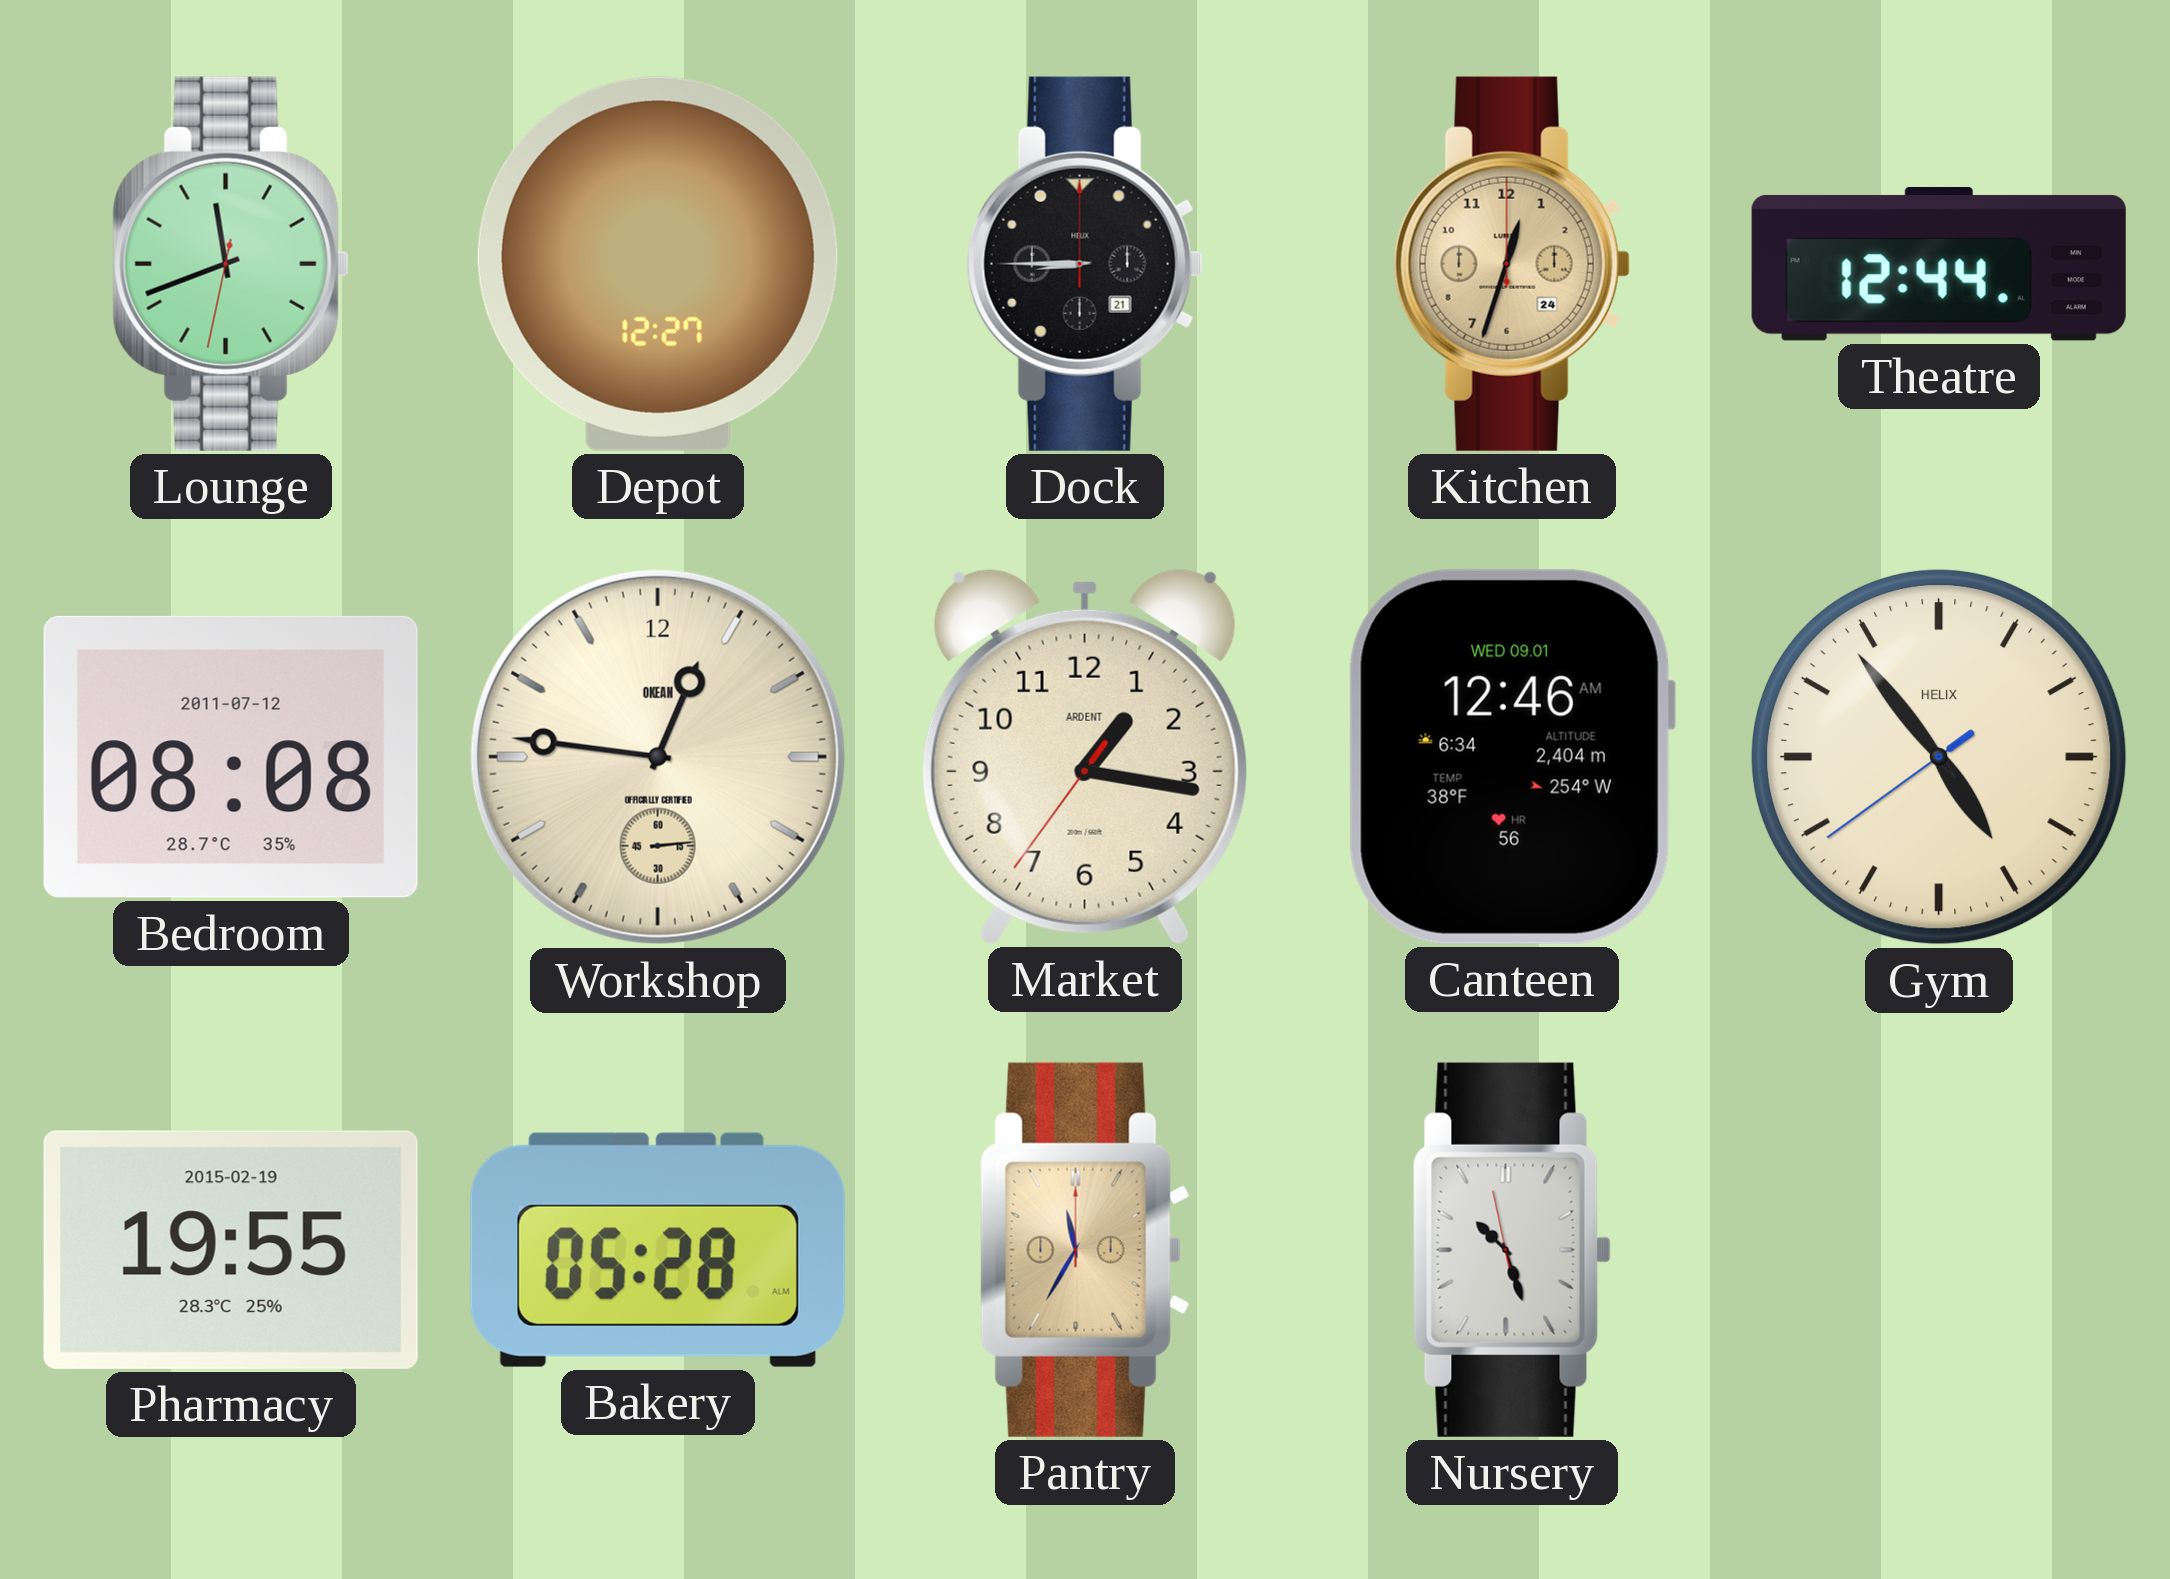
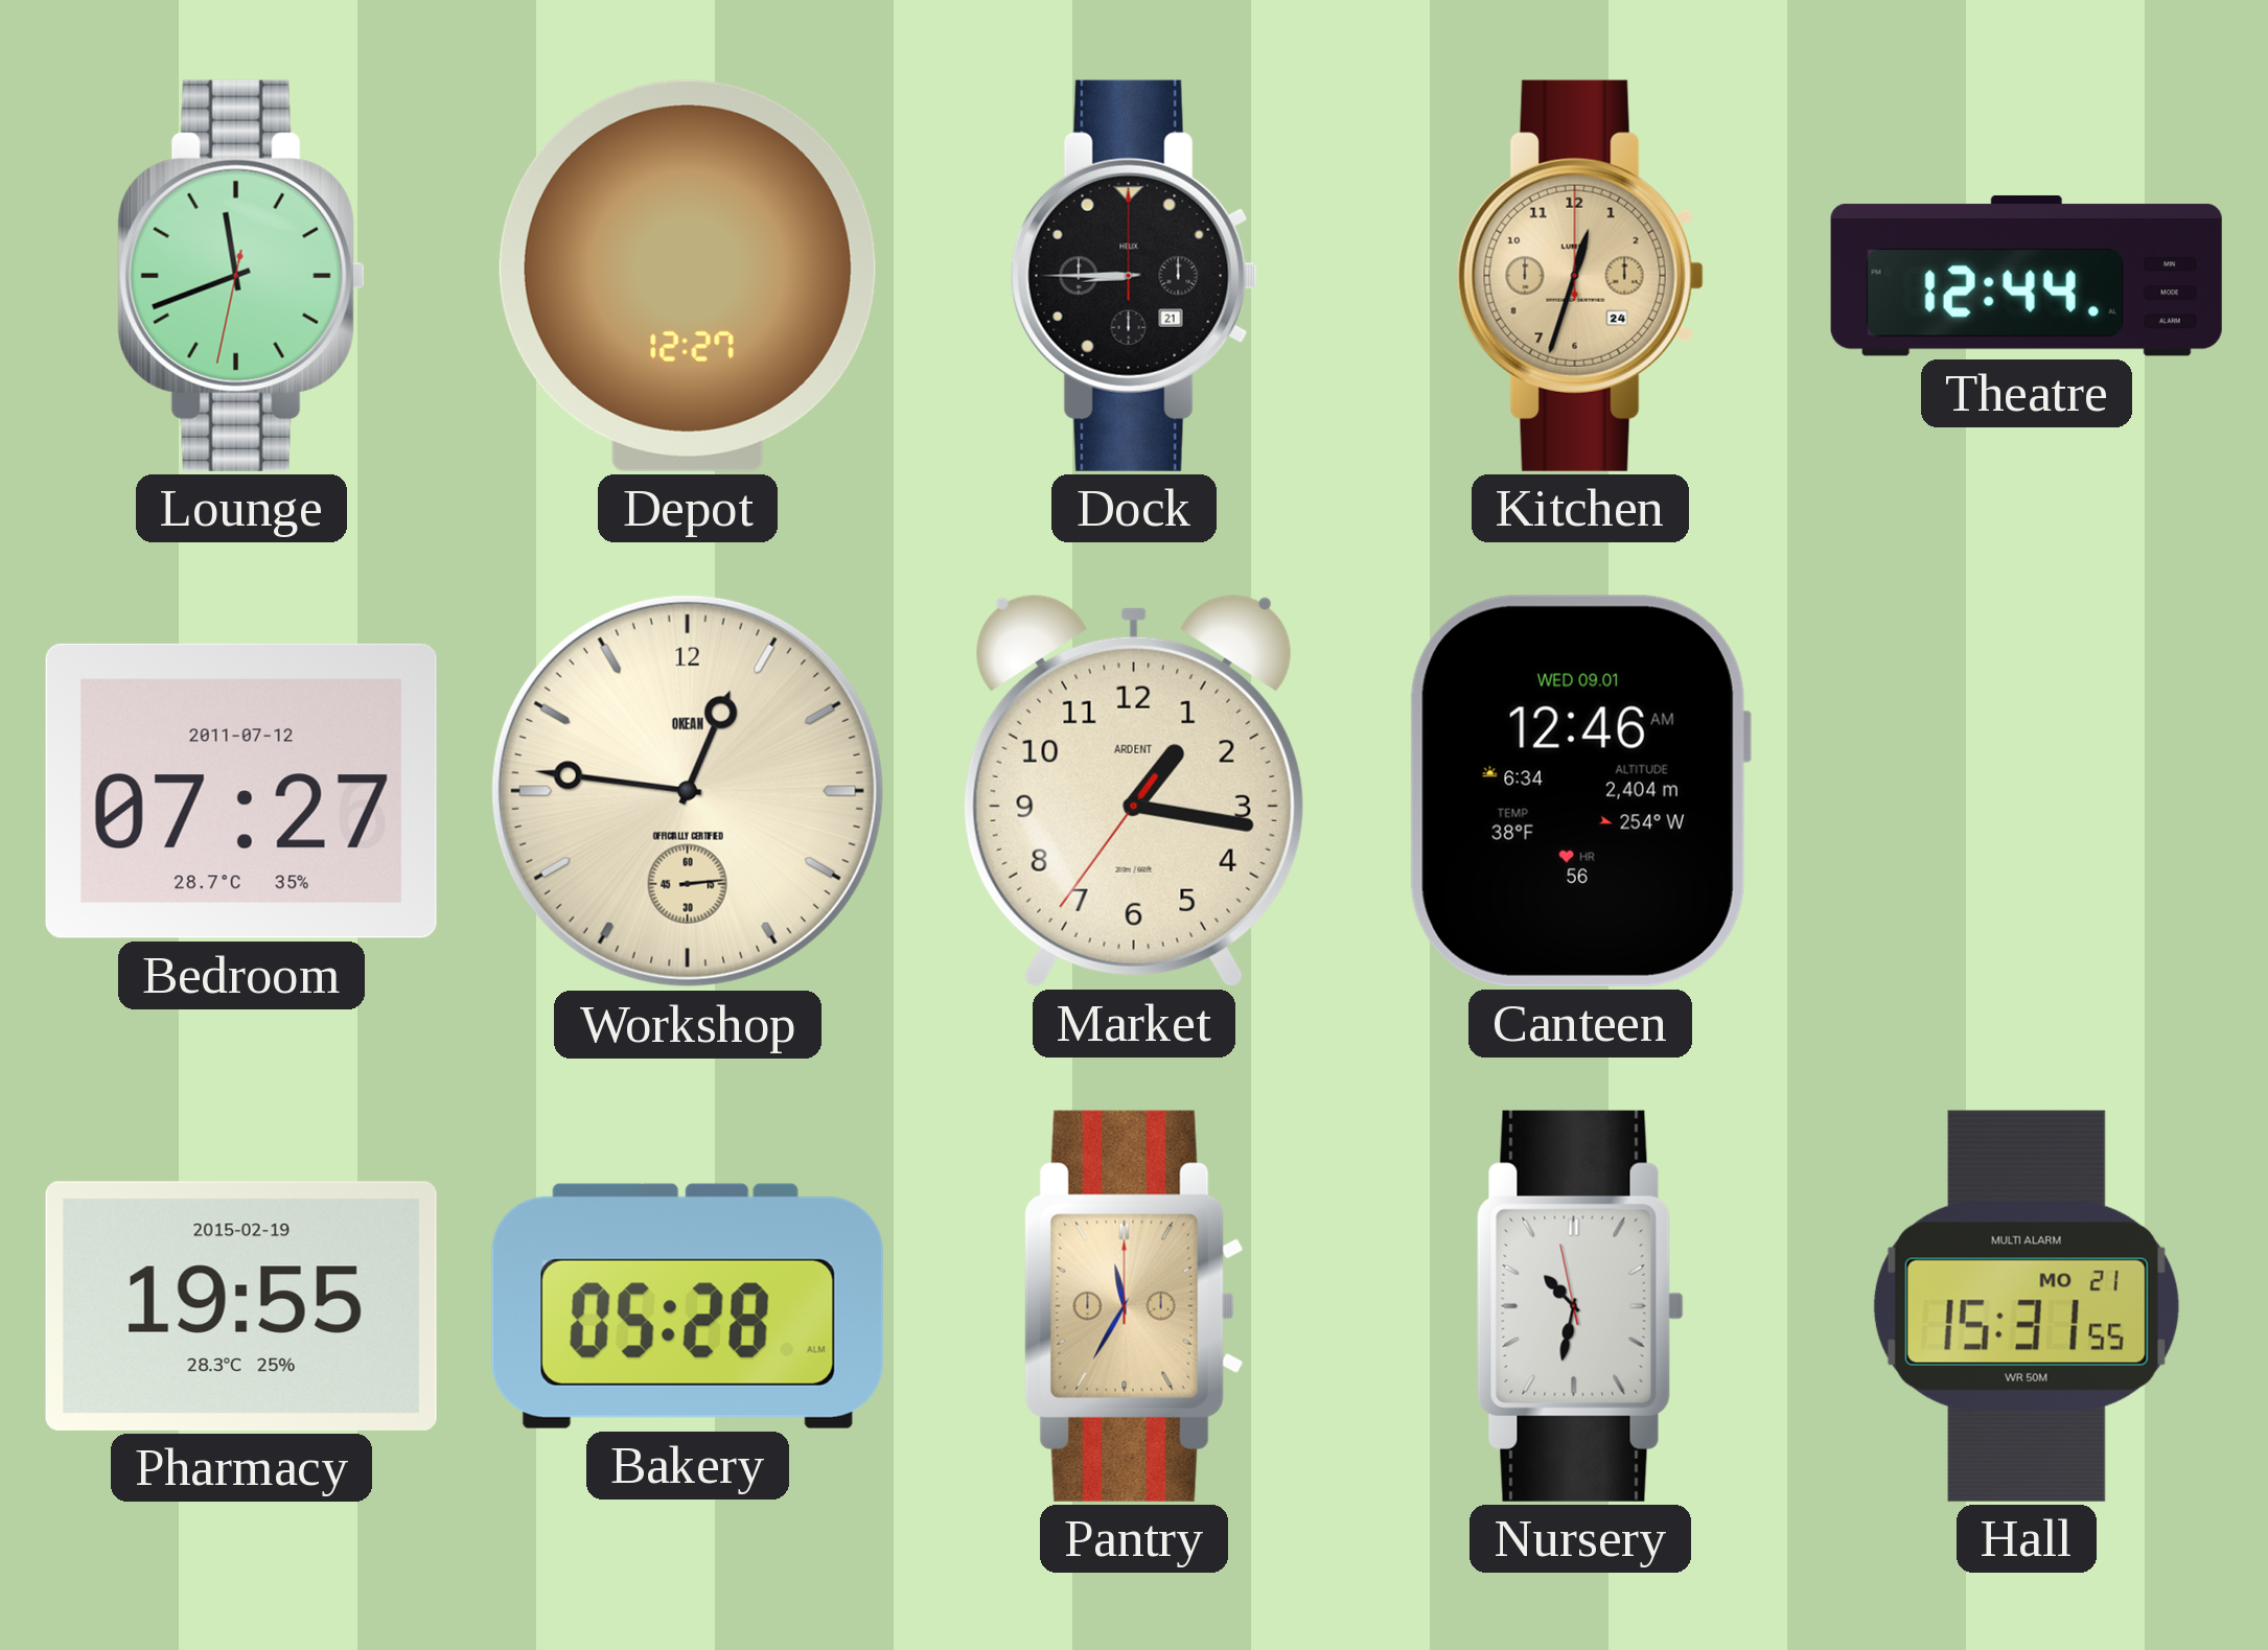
Bedroom: 08:08 -> 07:27 (241, 791)
Gym: 4:53 -> none (1939, 757)
Nursery: 10:26 -> 10:31 (1580, 1306)
Hall: none -> 15:31 (2027, 1306)
